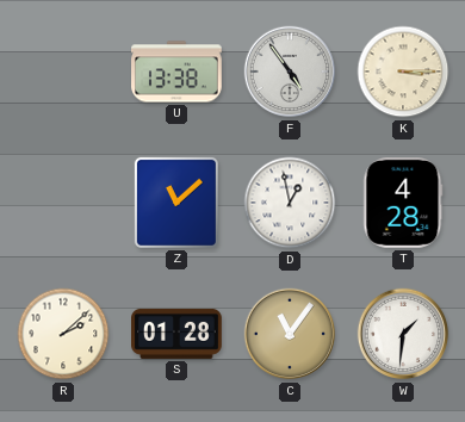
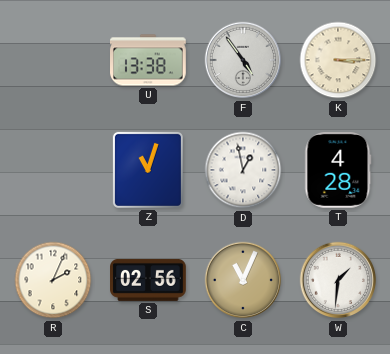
Z: 11:08 -> 11:03 (148, 170)
R: 2:08 -> 2:04 (53, 280)
S: 01:28 -> 02:56 (149, 280)
C: 11:06 -> 11:04 (243, 280)
